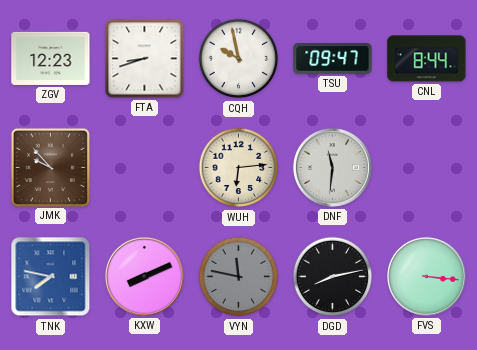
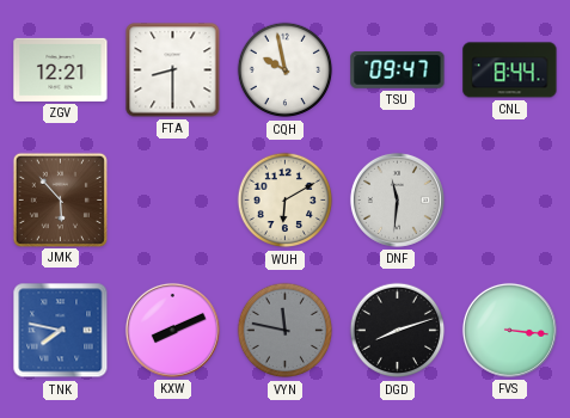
ZGV: 12:23 -> 12:21 (61, 69)
FTA: 8:42 -> 8:30 (173, 70)
JMK: 9:53 -> 5:53 (60, 199)
WUH: 6:14 -> 6:10 (286, 201)
DGD: 8:13 -> 8:12 (398, 331)
